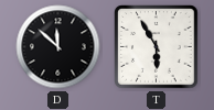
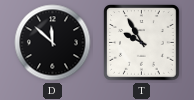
T: 5:55 -> 9:55 (142, 43)
